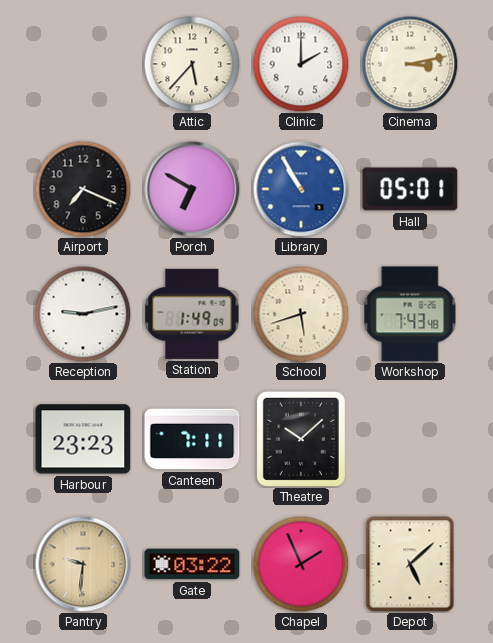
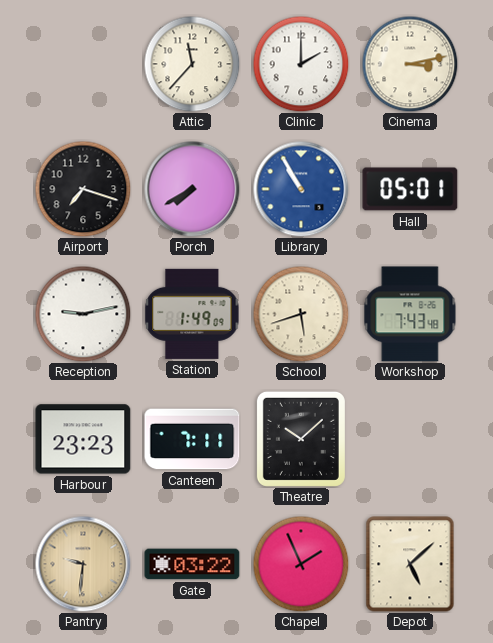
Attic: 5:37 -> 11:37 (192, 64)
Airport: 7:19 -> 7:18 (83, 189)
Porch: 6:50 -> 7:40 (192, 189)
